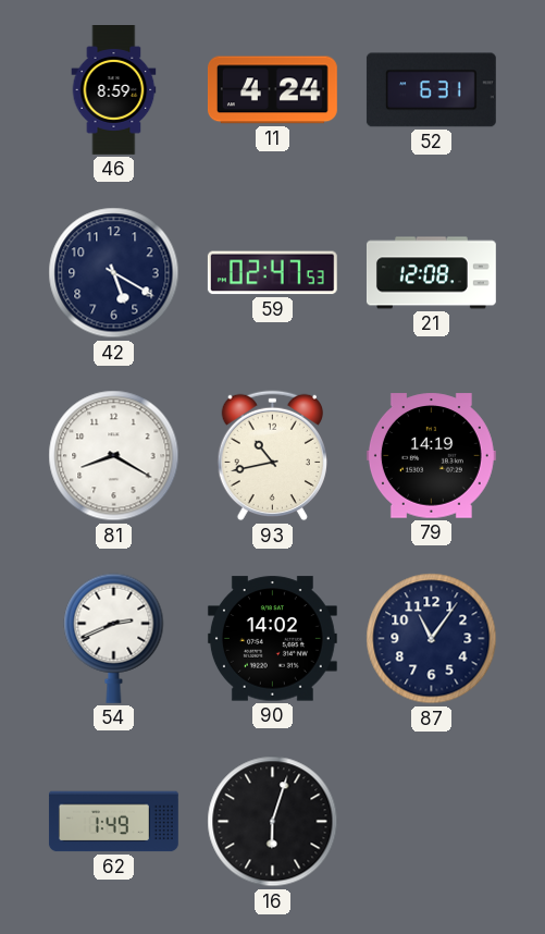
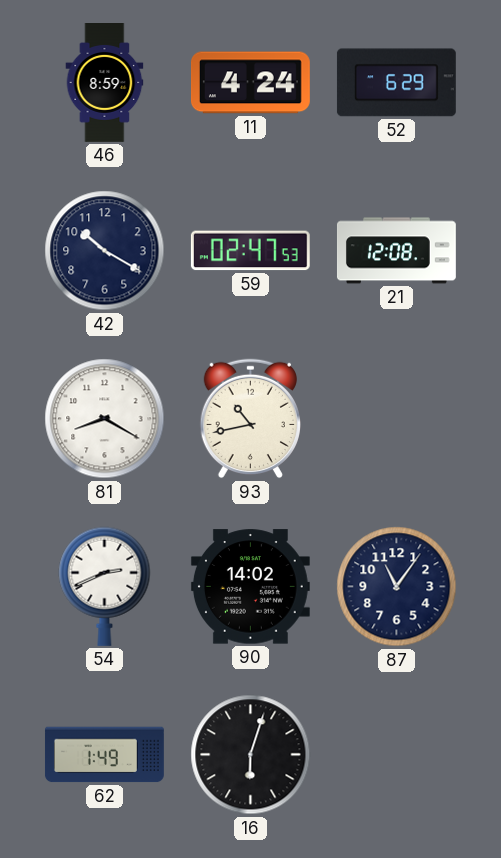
52: 6:31 -> 6:29 (396, 83)
42: 5:20 -> 10:20 (105, 251)
79: 14:19 -> none (431, 456)
